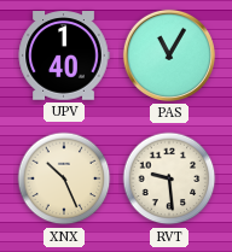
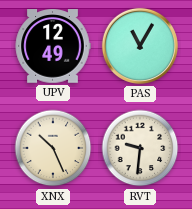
UPV: 1:40 -> 12:49 (53, 46)
RVT: 9:29 -> 9:31 (140, 148)
